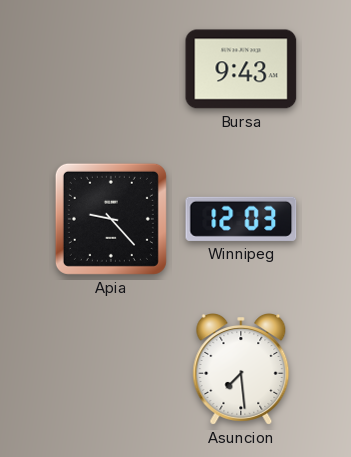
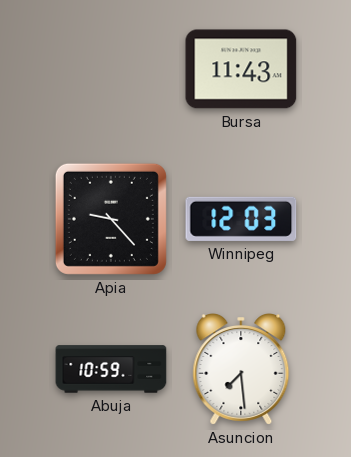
Bursa: 9:43 -> 11:43 (241, 69)
Abuja: none -> 10:59 (111, 369)
